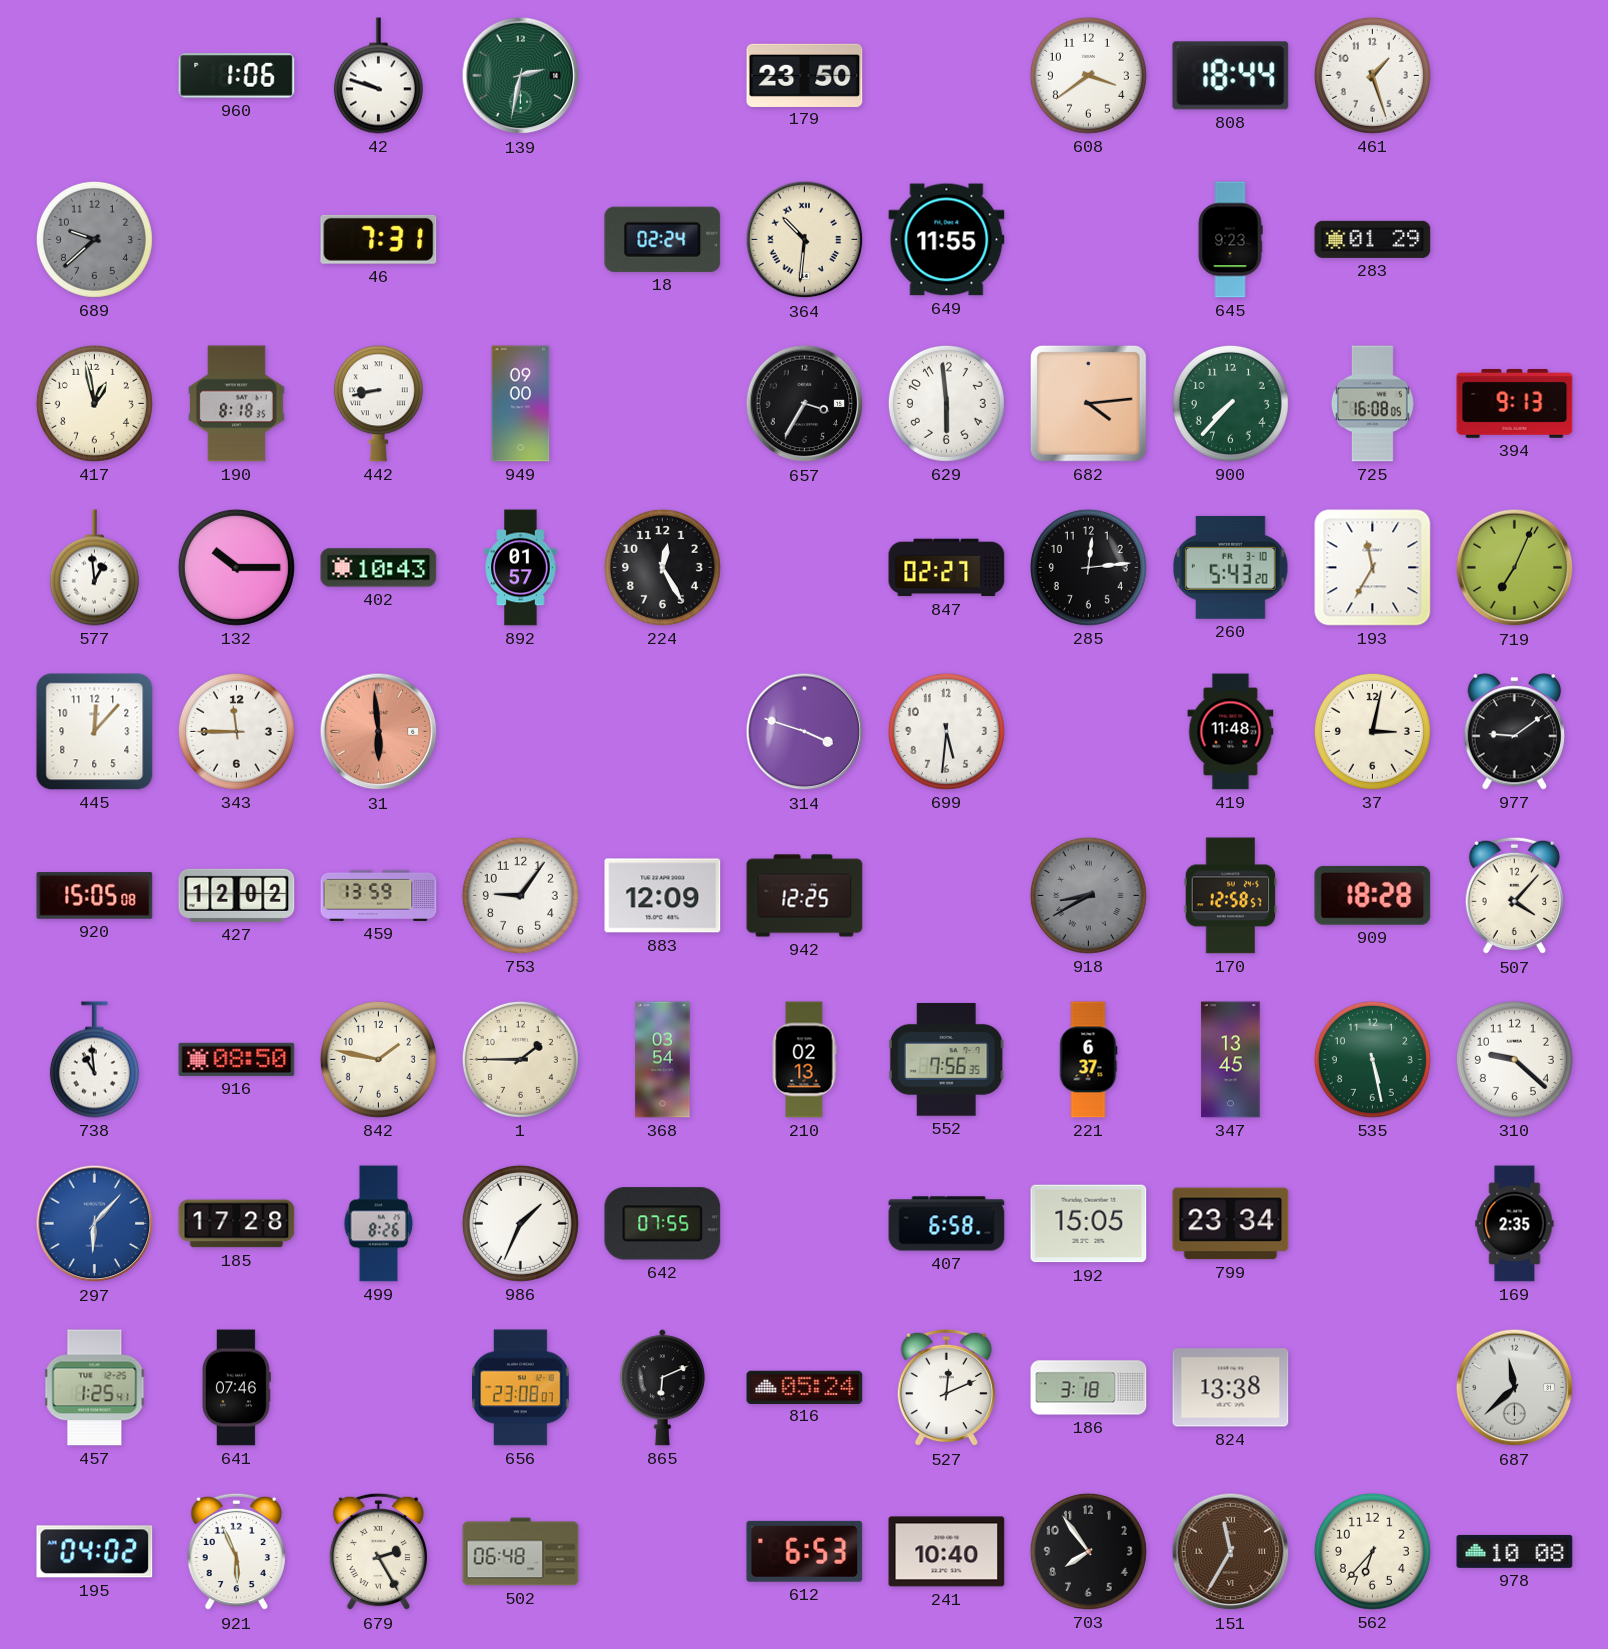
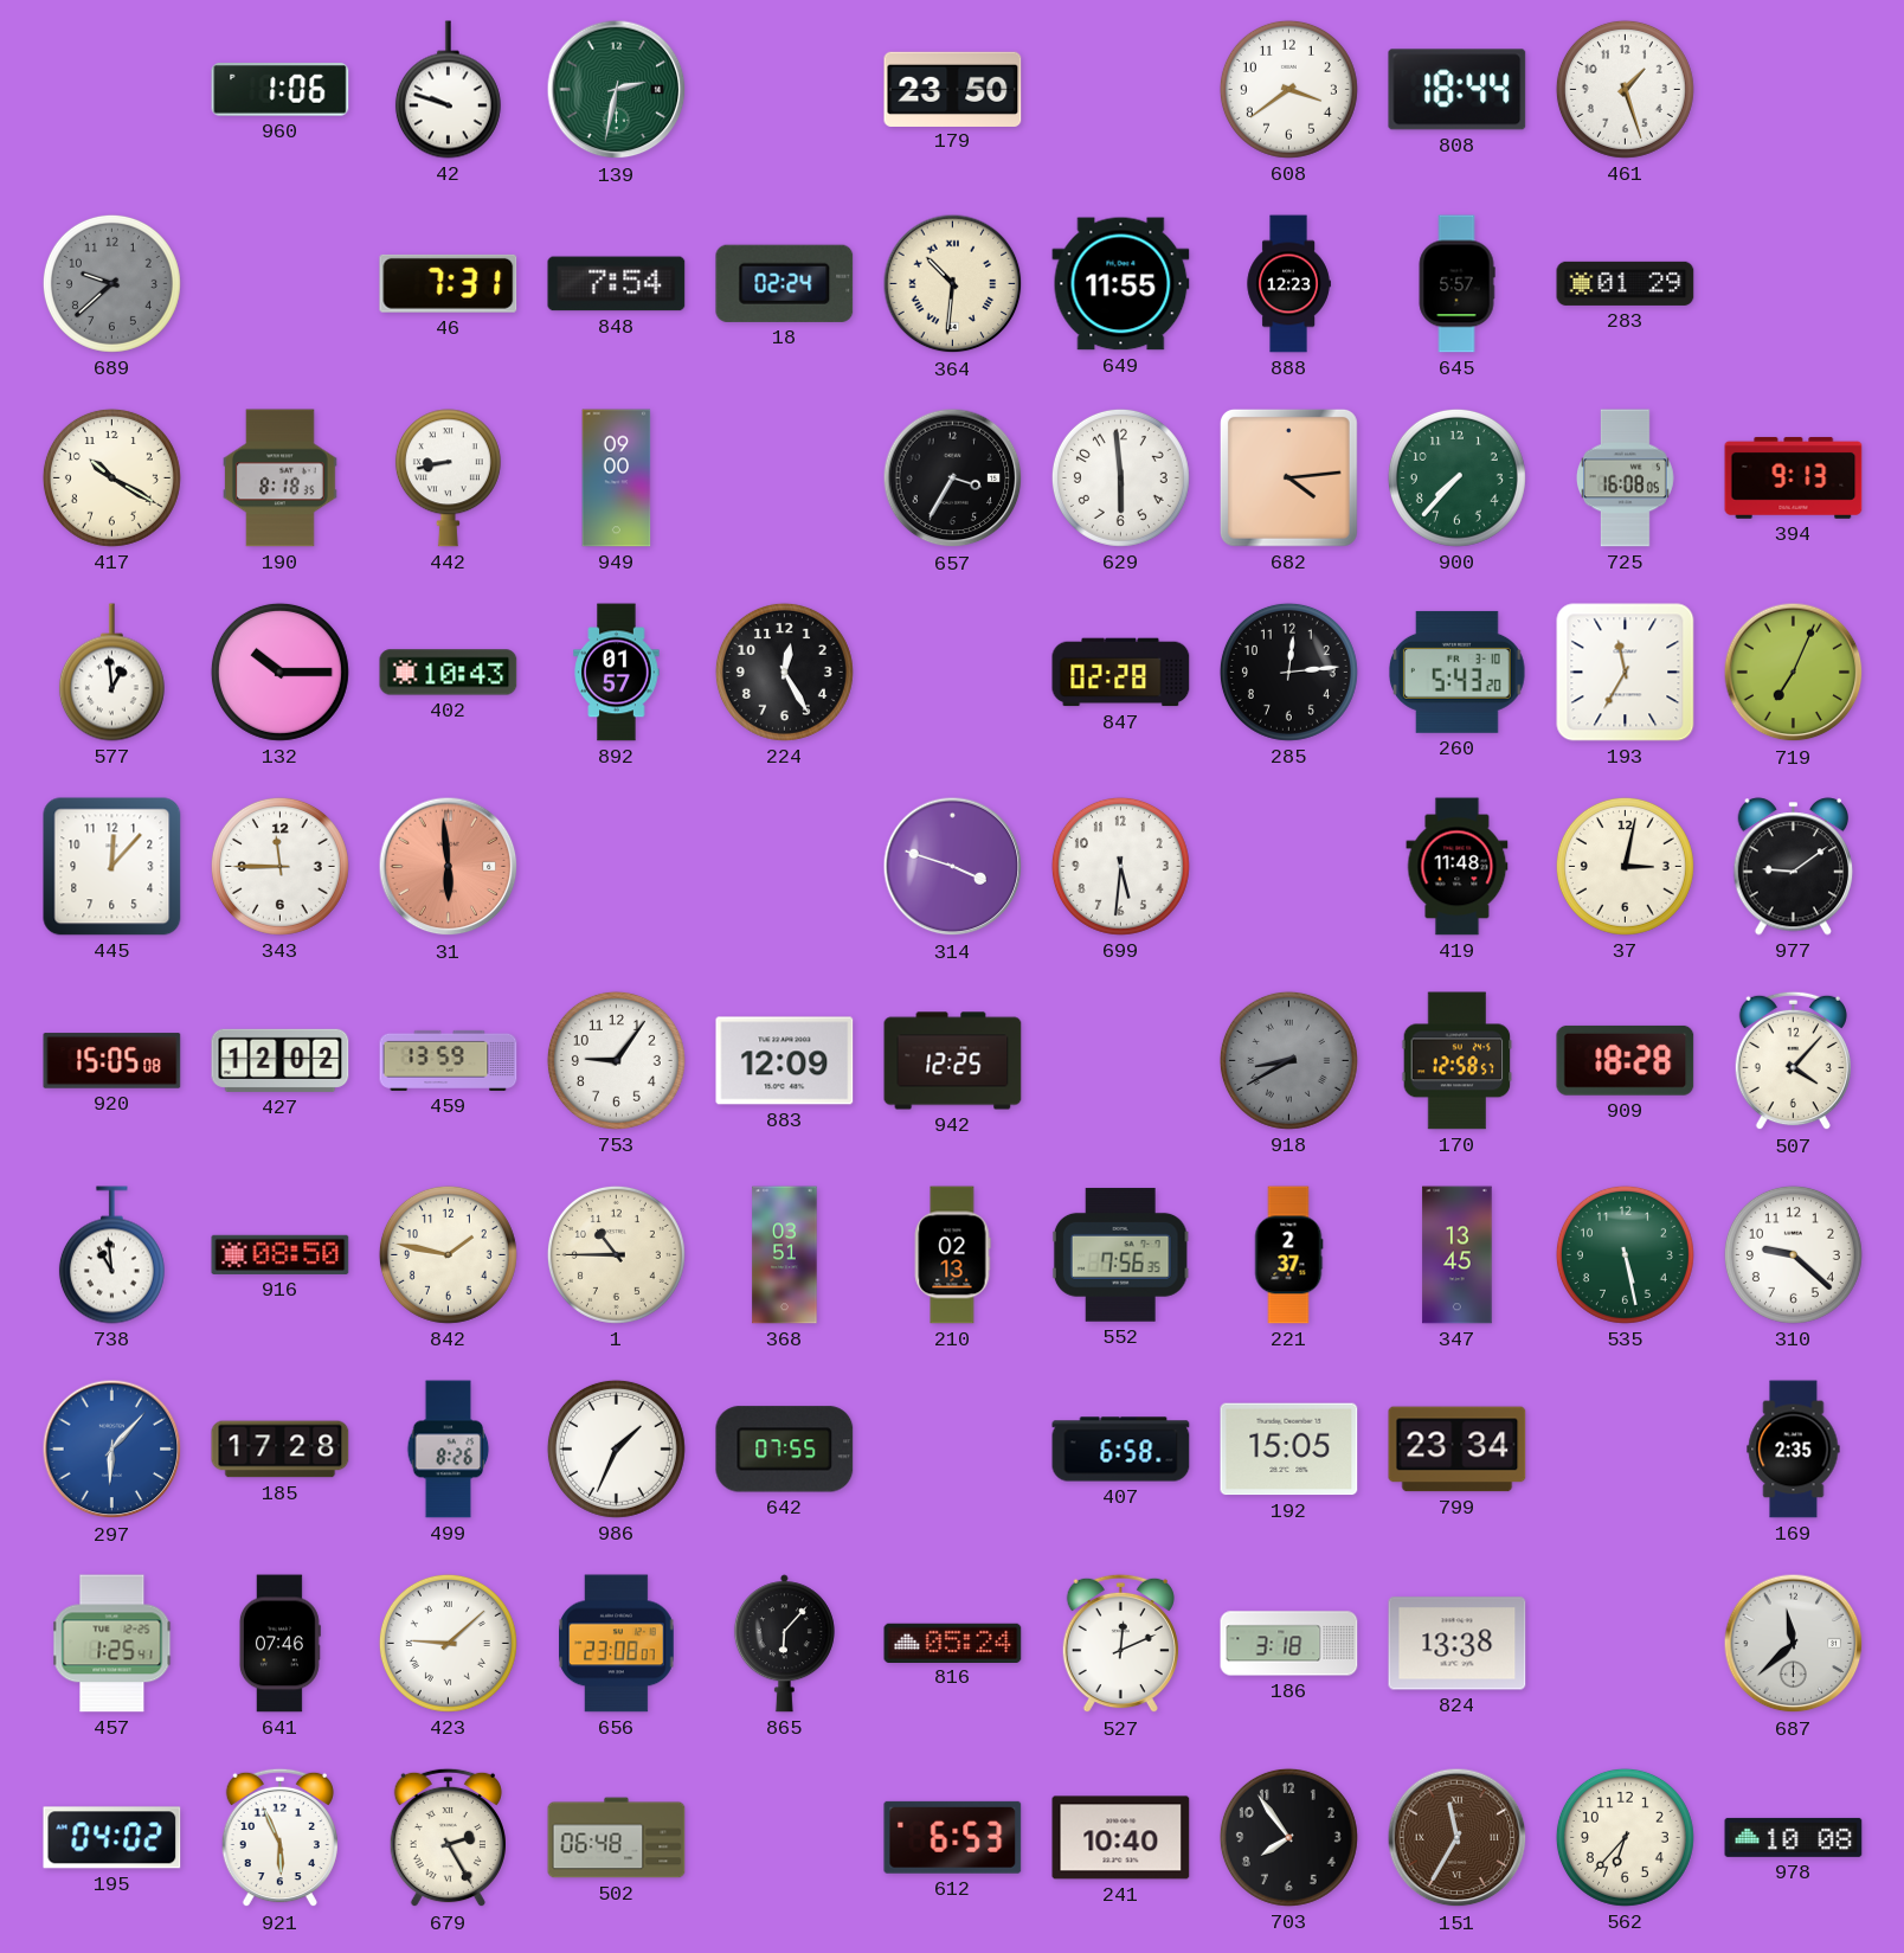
848: none -> 7:54 (617, 284)
888: none -> 12:23 (1288, 284)
645: 9:23 -> 5:57 (1456, 284)
417: 12:58 -> 10:20 (111, 477)
847: 02:27 -> 02:28 (1121, 673)
1: 1:45 -> 10:45 (616, 1254)
368: 03:54 -> 03:51 (785, 1255)
221: 6:37 -> 2:37 (1288, 1255)
423: none -> 9:08 (448, 1643)
865: 6:11 -> 6:07 (784, 1644)
